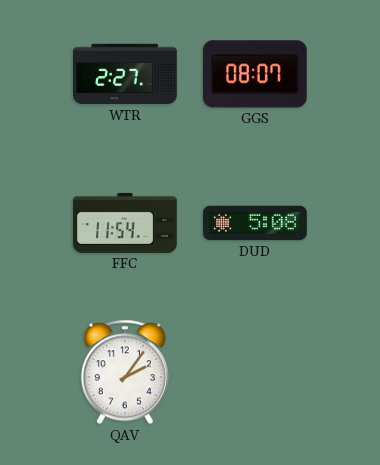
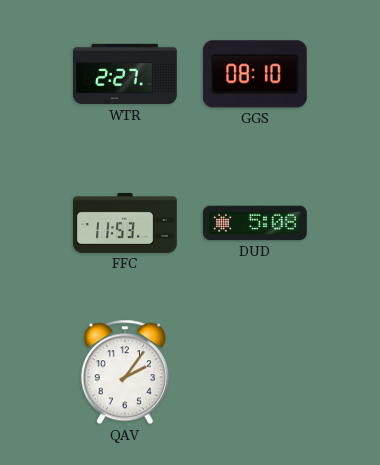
GGS: 08:07 -> 08:10 (255, 74)
FFC: 11:54 -> 11:53 (125, 223)
